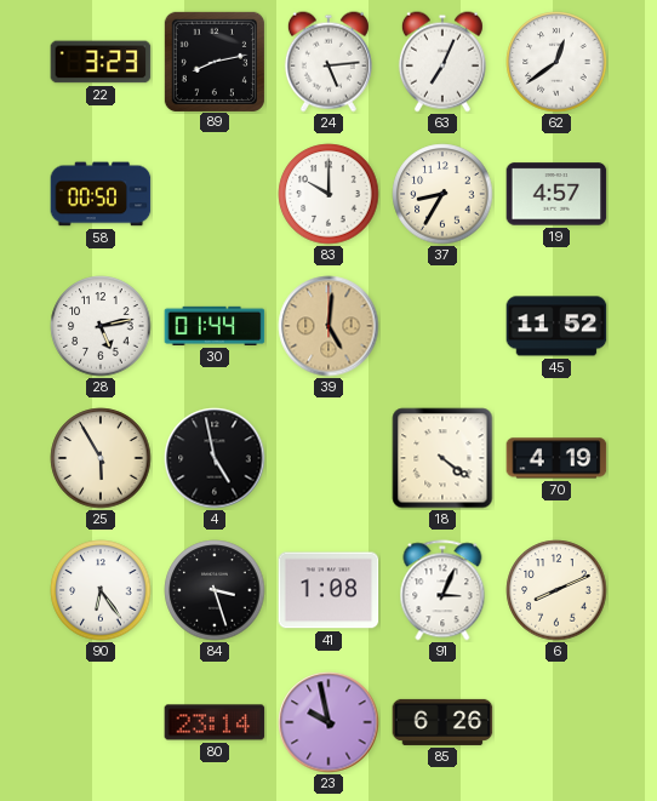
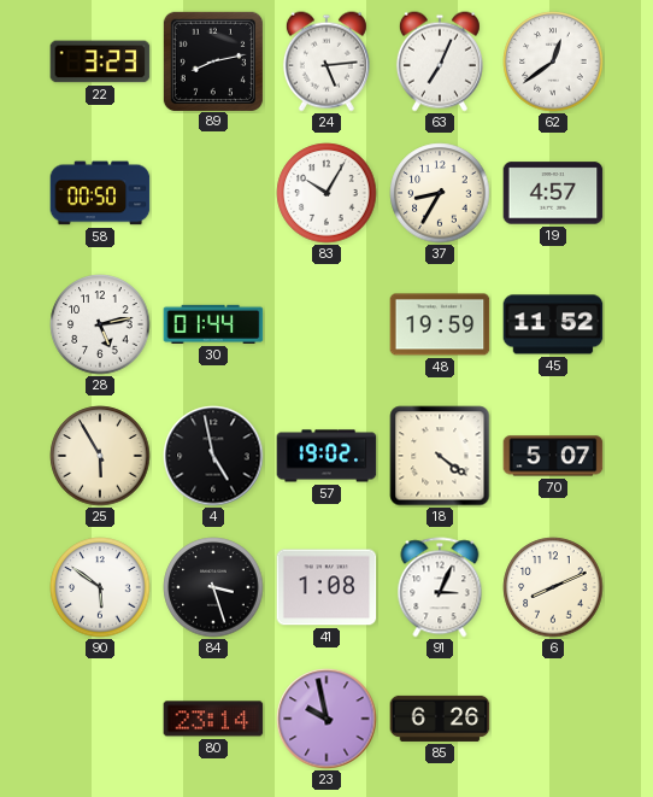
83: 10:00 -> 10:05 (326, 193)
39: 5:01 -> none (328, 326)
48: none -> 19:59 (440, 324)
57: none -> 19:02 (326, 456)
70: 4:19 -> 5:07 (553, 456)
90: 6:24 -> 5:51 (100, 587)
